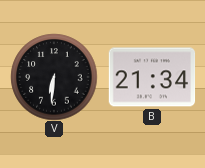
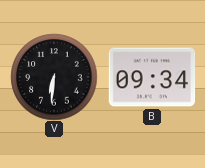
B: 21:34 -> 09:34 (152, 77)
